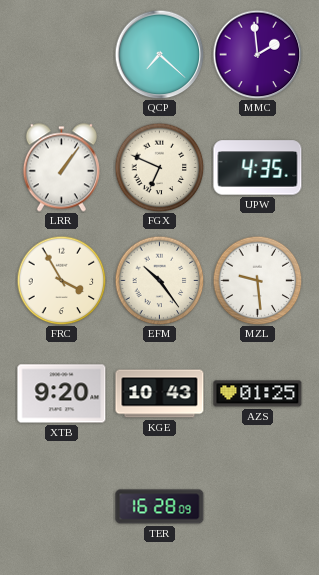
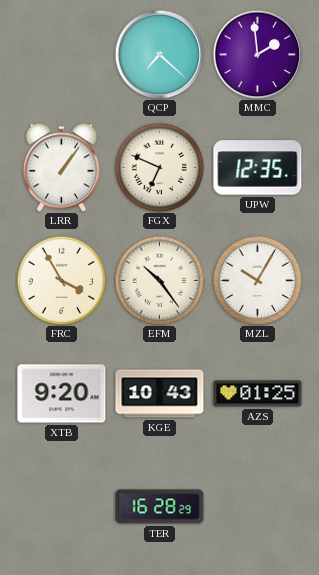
UPW: 4:35 -> 12:35 (258, 168)
MZL: 9:29 -> 10:05 (257, 280)
TER: 16:28:09 -> 16:28:29 (160, 507)
